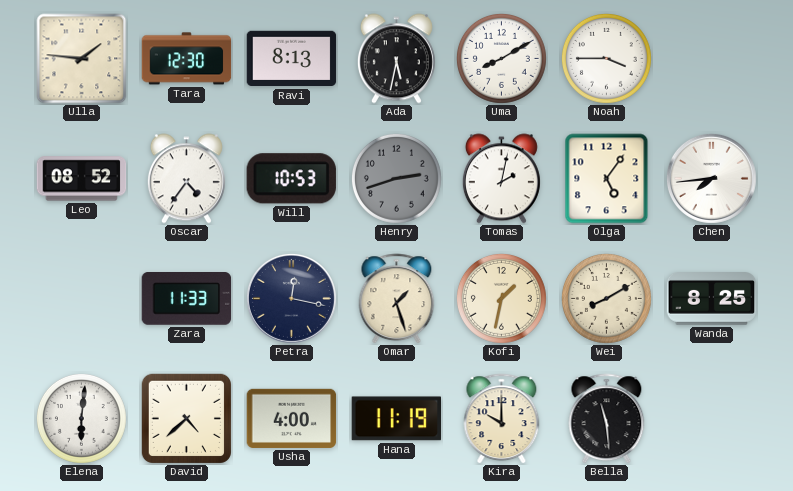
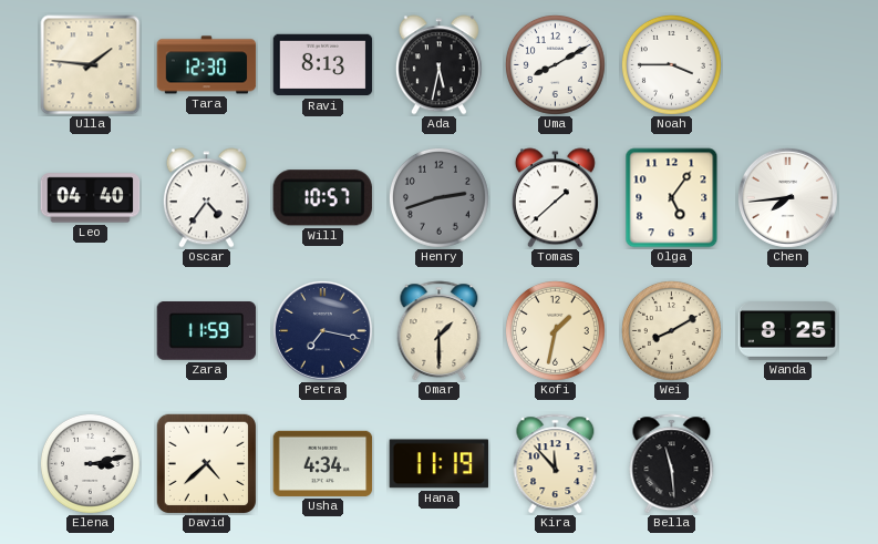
Leo: 08:52 -> 04:40 (91, 198)
Will: 10:53 -> 10:57 (322, 198)
Tomas: 2:02 -> 1:38 (555, 198)
Zara: 11:33 -> 11:59 (207, 331)
Petra: 12:17 -> 7:17 (322, 330)
Omar: 1:27 -> 1:30 (440, 331)
Elena: 6:01 -> 3:13 (90, 463)
Usha: 4:00 -> 4:34 (323, 463)
Kira: 10:00 -> 11:53 (556, 464)
